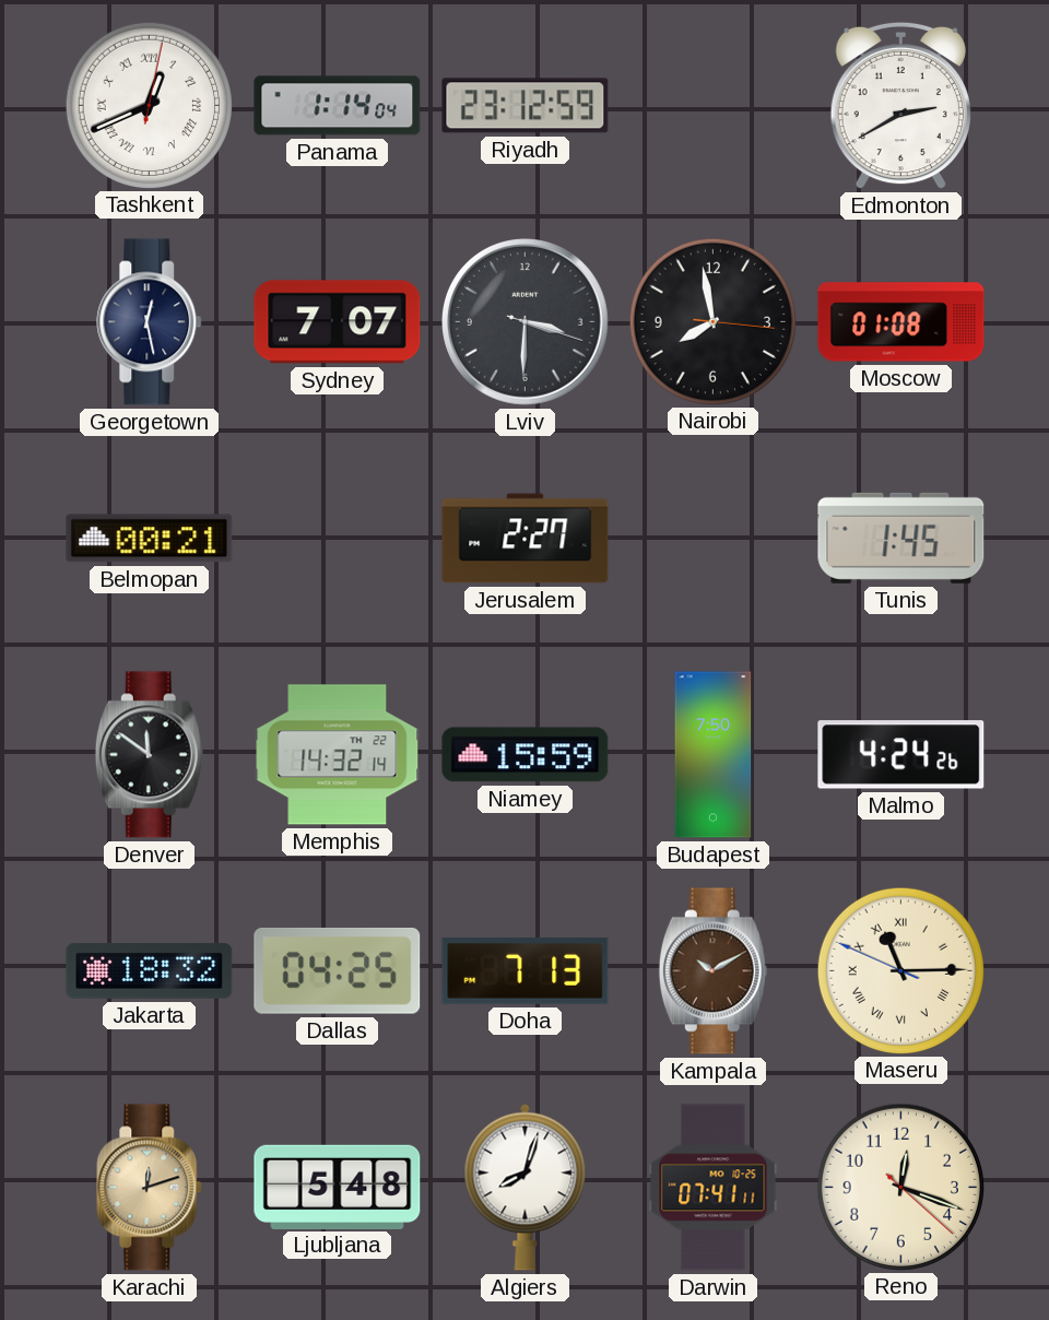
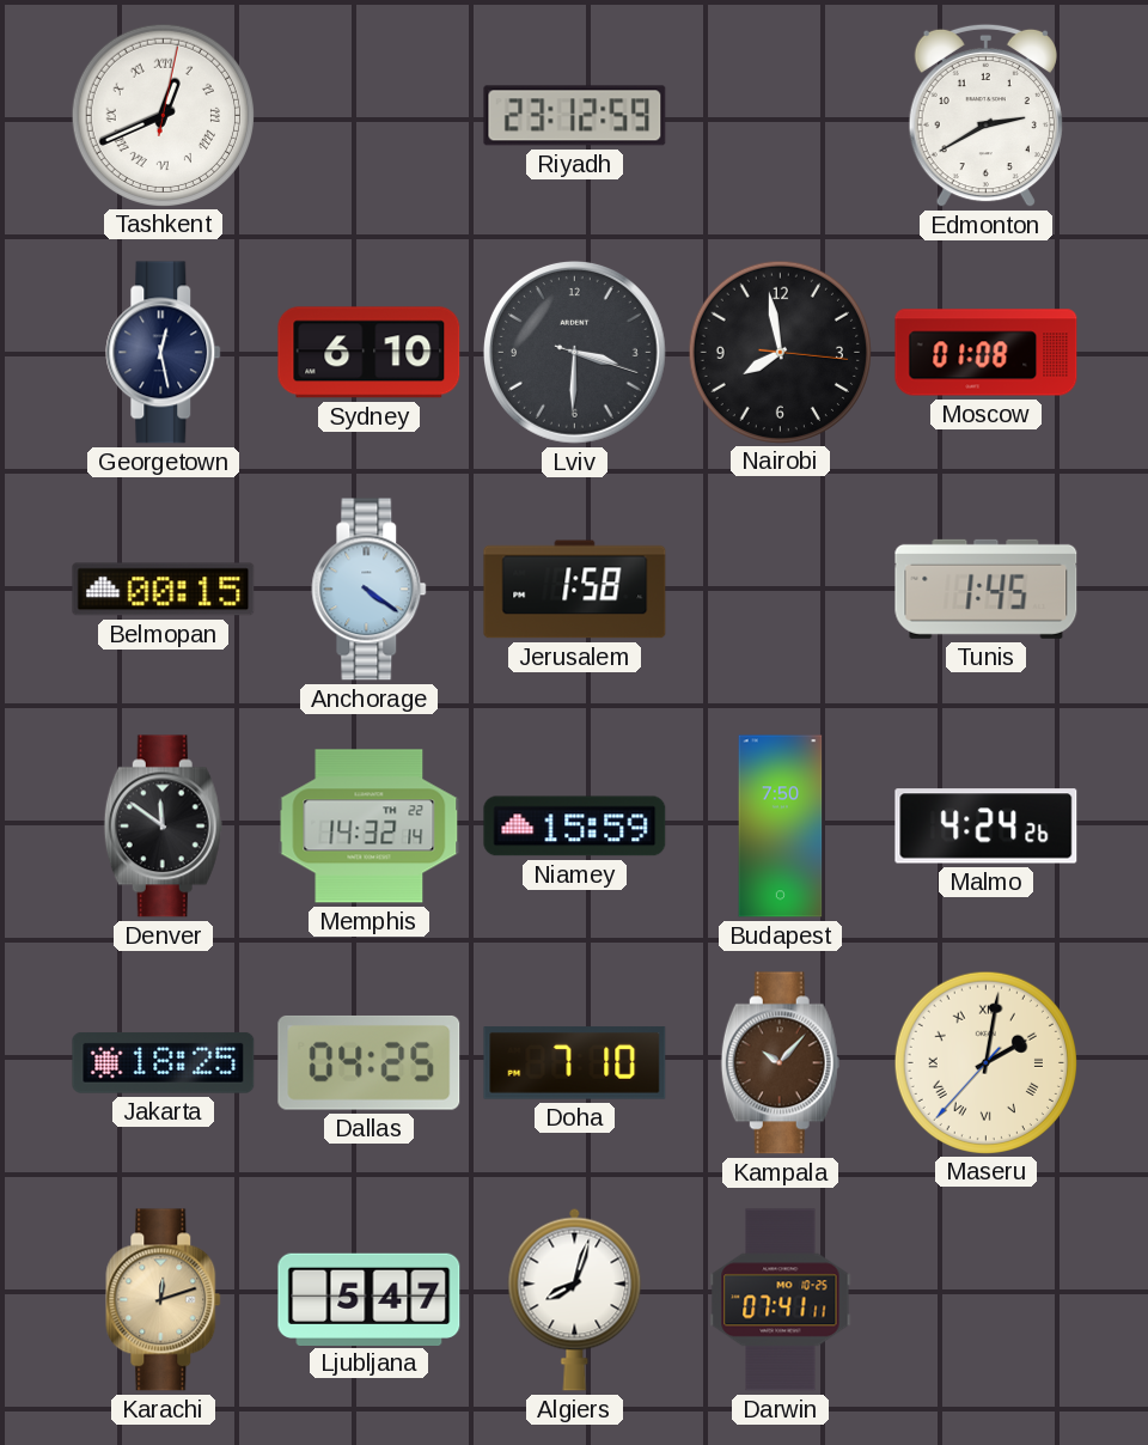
Panama: 1:14 -> none (338, 106)
Sydney: 7:07 -> 6:10 (370, 353)
Belmopan: 00:21 -> 00:15 (164, 590)
Anchorage: none -> 4:21 (370, 590)
Jerusalem: 2:27 -> 1:58 (575, 590)
Jakarta: 18:32 -> 18:25 (164, 1062)
Doha: 7:13 -> 7:10 (575, 1063)
Kampala: 10:10 -> 10:07 (780, 1063)
Maseru: 11:14 -> 2:01 (985, 1062)
Ljubljana: 5:48 -> 5:47 (370, 1299)
Reno: 12:18 -> none (900, 1187)
